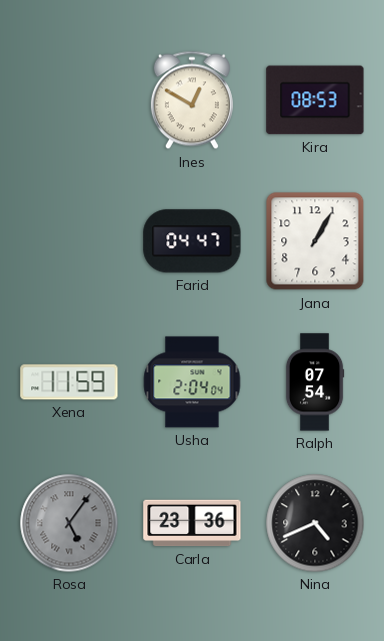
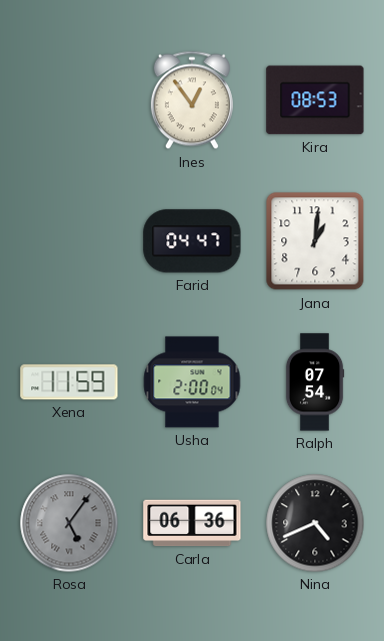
Ines: 12:50 -> 12:54 (192, 100)
Jana: 1:05 -> 1:01 (315, 241)
Usha: 2:04 -> 2:00 (192, 382)
Carla: 23:36 -> 06:36 (192, 523)
